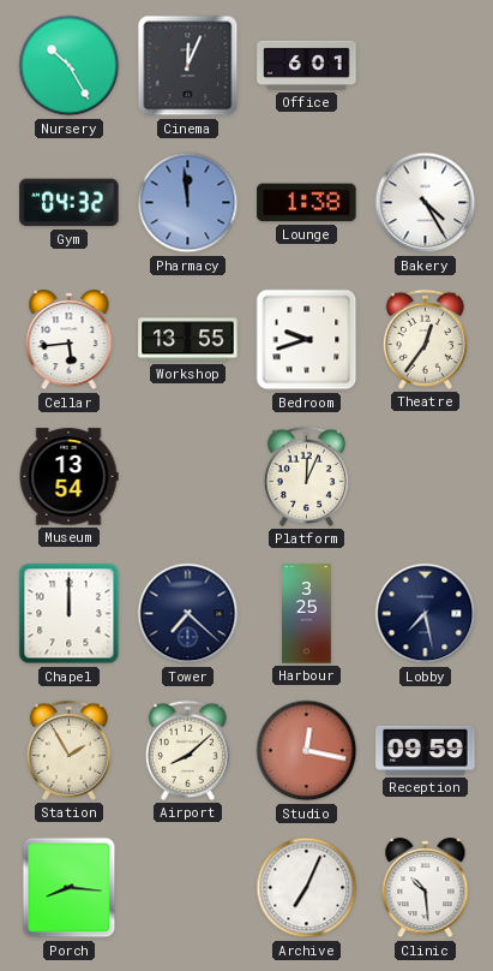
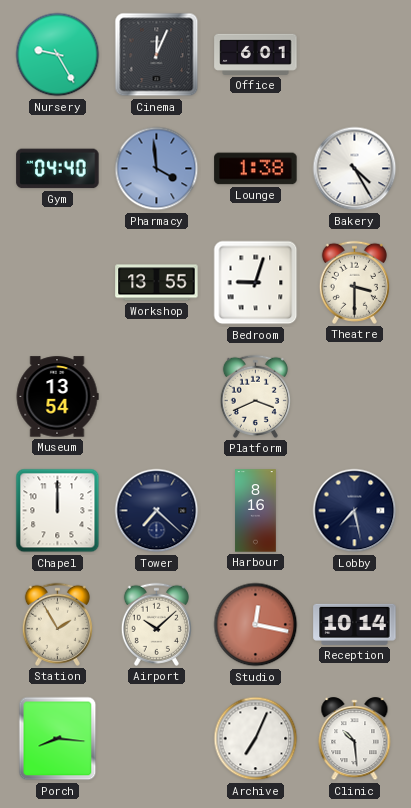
Nursery: 10:25 -> 9:25 (58, 55)
Gym: 04:32 -> 04:40 (58, 169)
Pharmacy: 11:59 -> 3:59 (157, 169)
Cellar: 5:44 -> none (70, 340)
Bedroom: 9:42 -> 9:03 (256, 283)
Theatre: 12:36 -> 3:30 (354, 282)
Platform: 12:04 -> 3:41 (255, 396)
Harbour: 3:25 -> 8:16 (256, 511)
Airport: 8:08 -> 10:08 (156, 624)
Reception: 09:59 -> 10:14 (355, 624)
